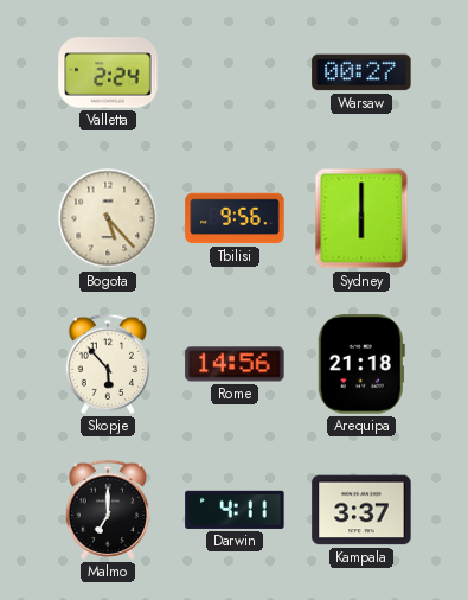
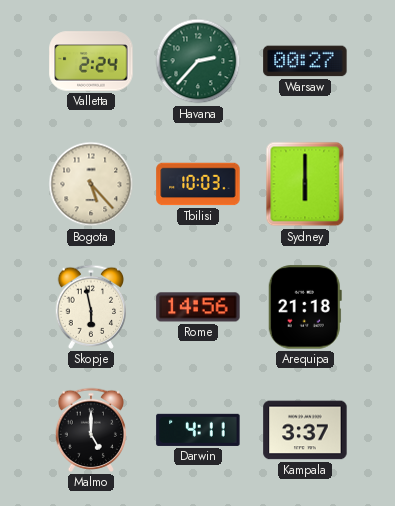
Havana: none -> 2:37 (198, 61)
Tbilisi: 9:56 -> 10:03 (198, 184)
Skopje: 5:53 -> 5:58 (91, 307)
Malmo: 7:00 -> 5:00 (91, 430)
